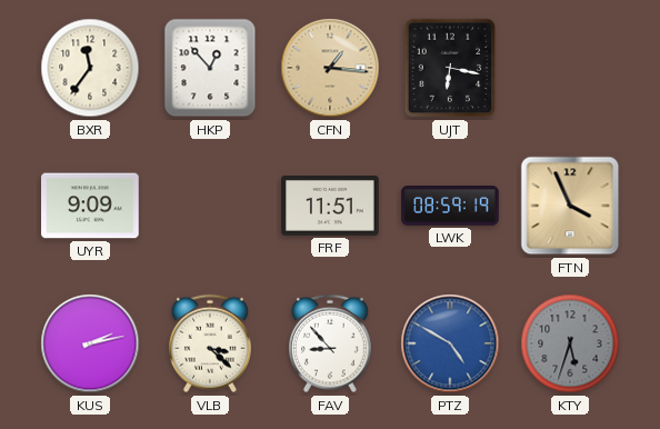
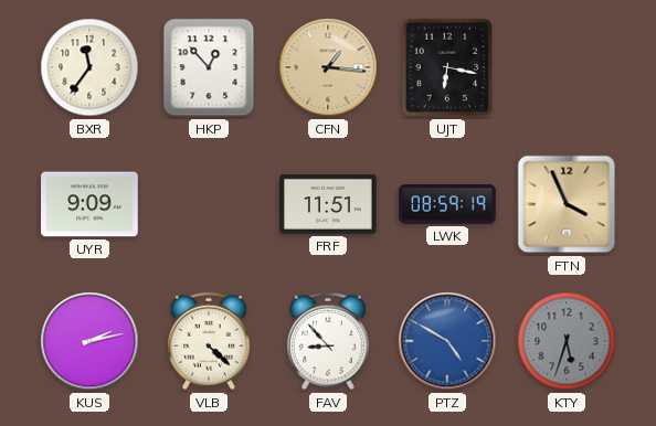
VLB: 3:22 -> 4:22 (209, 341)
